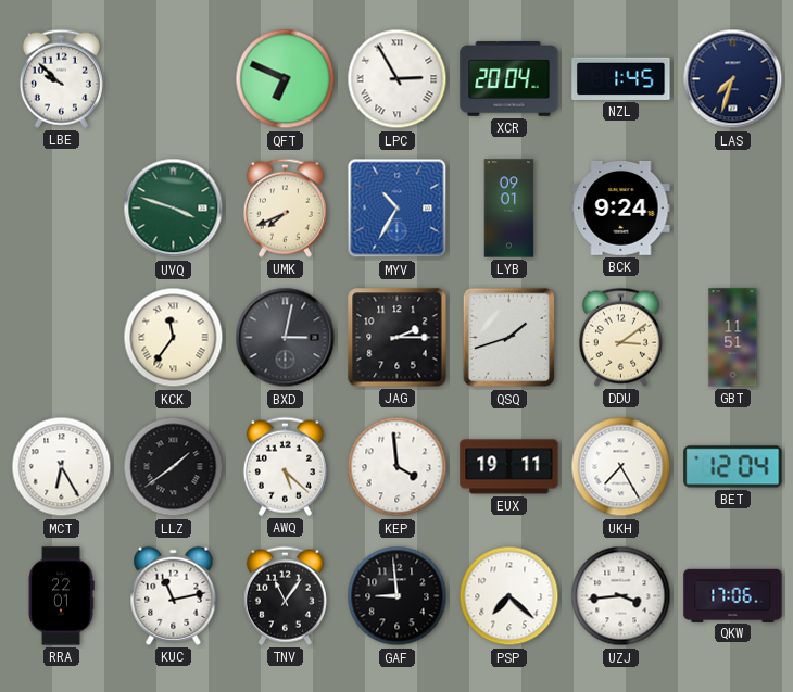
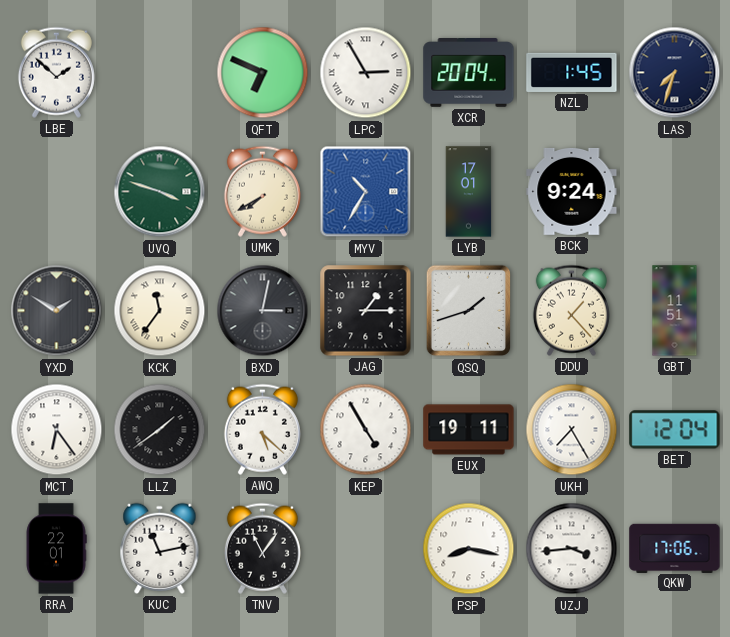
LBE: 9:52 -> 1:52 (56, 72)
UMK: 7:41 -> 7:40 (262, 191)
LYB: 09:01 -> 17:01 (469, 192)
YXD: none -> 1:50 (57, 311)
JAG: 2:15 -> 1:15 (366, 311)
DDU: 3:09 -> 1:23 (571, 310)
MCT: 6:25 -> 6:24 (57, 430)
KEP: 3:59 -> 4:55 (366, 430)
GAF: 8:59 -> none (398, 596)
PSP: 7:22 -> 8:17 (469, 549)
